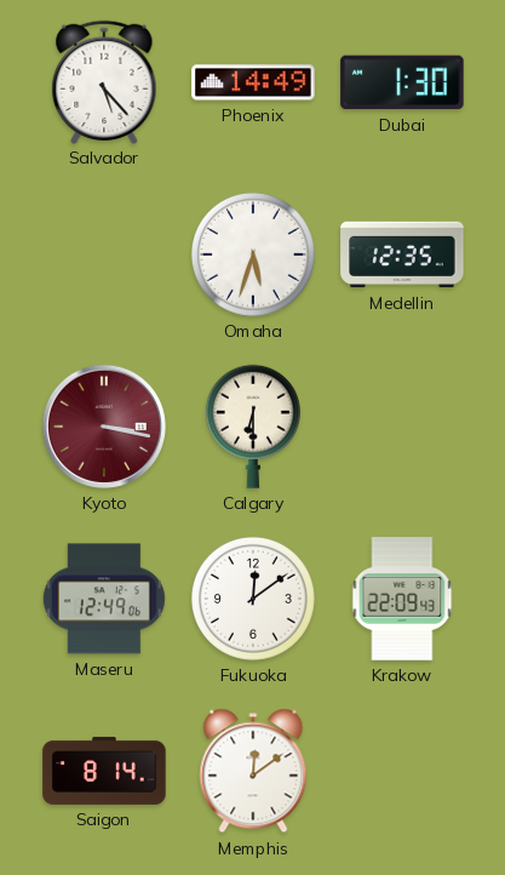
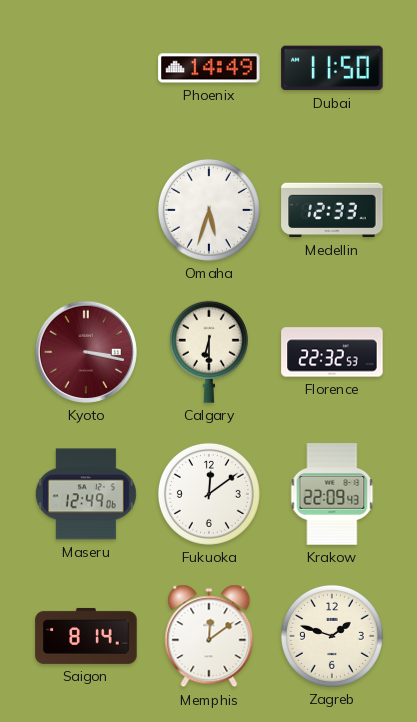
Salvador: 5:23 -> none (104, 81)
Dubai: 1:30 -> 11:50 (332, 68)
Medellin: 12:35 -> 12:33 (332, 210)
Florence: none -> 22:32 (332, 352)
Zagreb: none -> 1:48 (332, 636)
